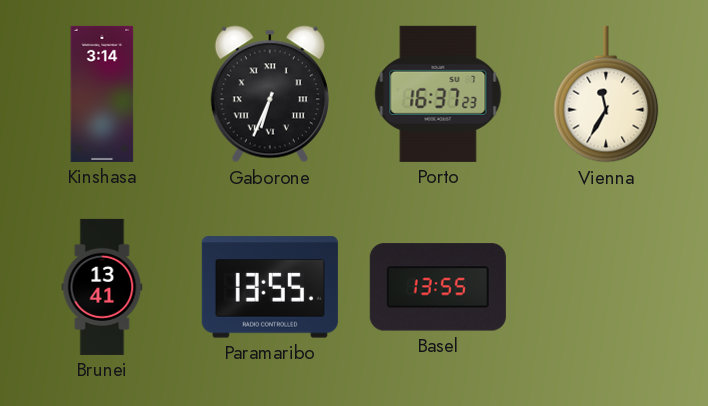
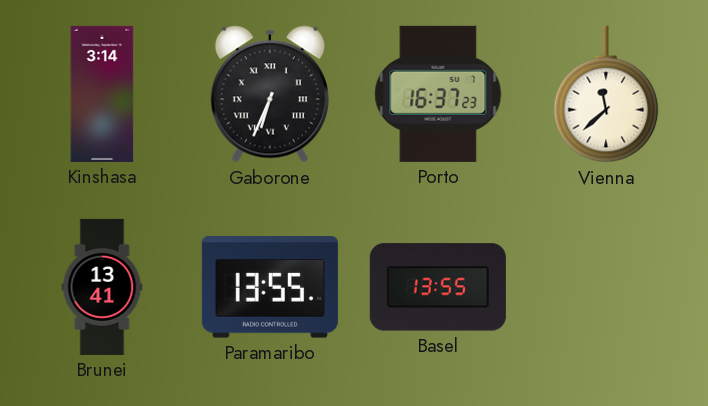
Vienna: 11:35 -> 11:38 (606, 94)
